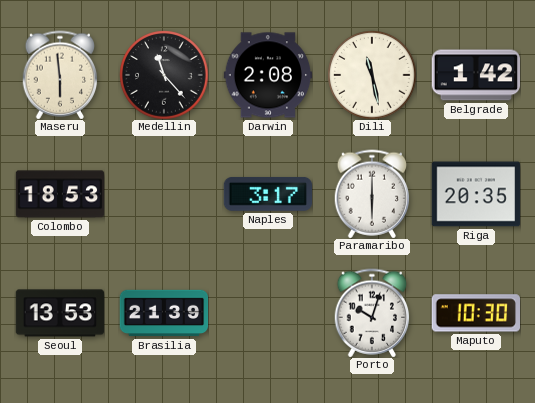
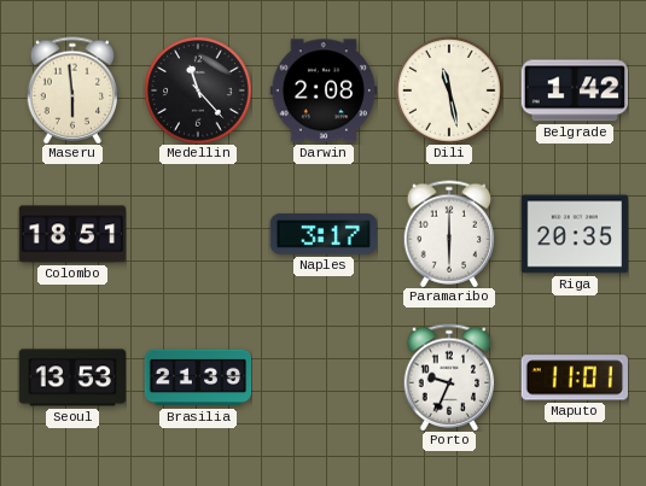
Colombo: 18:53 -> 18:51 (72, 234)
Porto: 10:03 -> 9:34 (449, 377)
Maputo: 10:30 -> 11:01 (574, 377)
